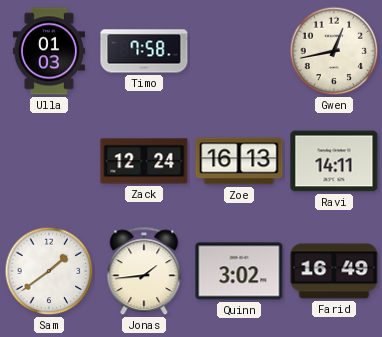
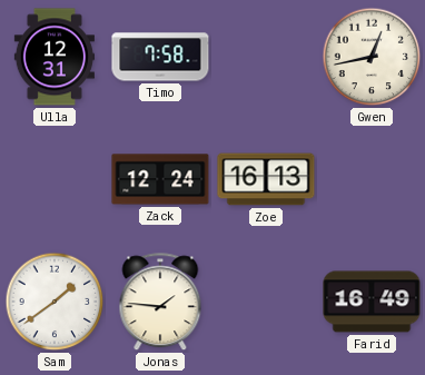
Ulla: 01:03 -> 12:31 (55, 57)
Ravi: 14:11 -> none (334, 161)
Jonas: 1:44 -> 1:46 (160, 303)
Quinn: 3:02 -> none (239, 271)
